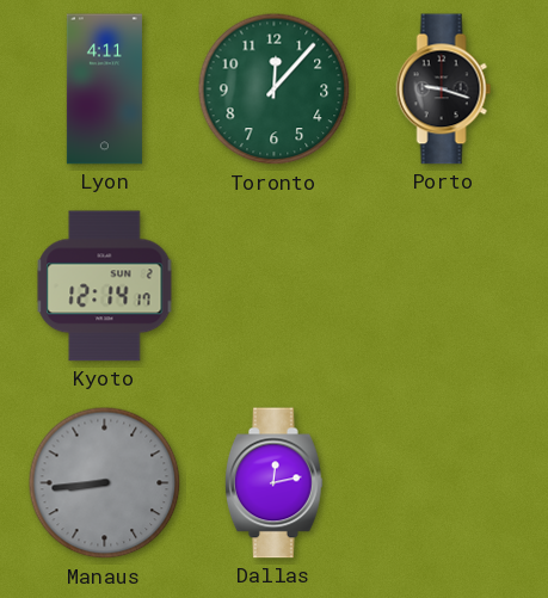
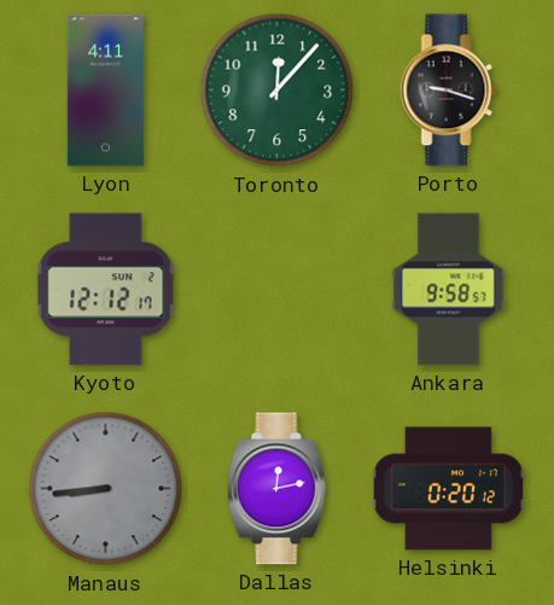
Kyoto: 12:14 -> 12:12 (106, 290)
Ankara: none -> 9:58 (449, 290)
Helsinki: none -> 0:20 (448, 489)
